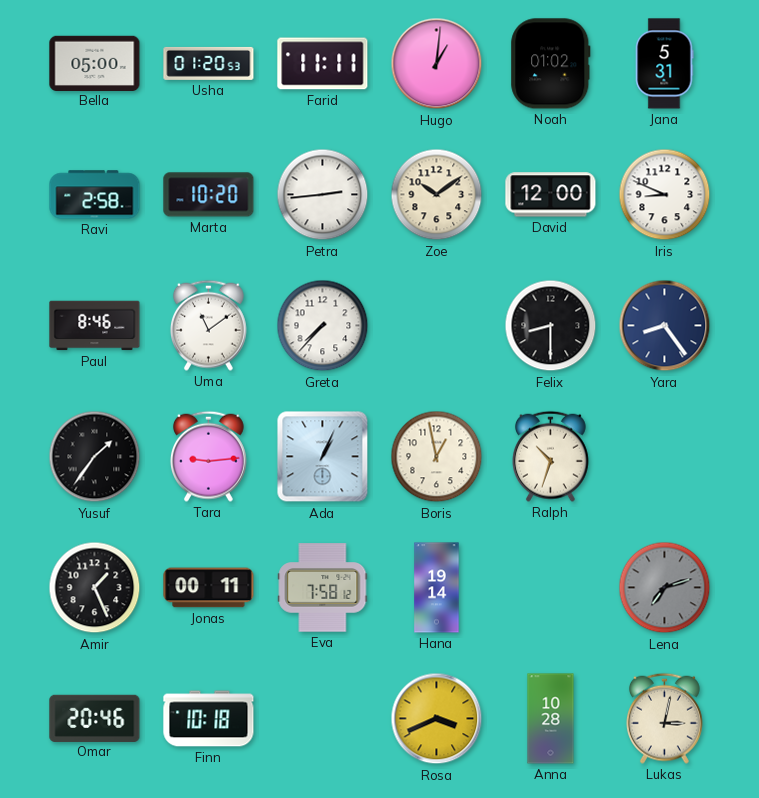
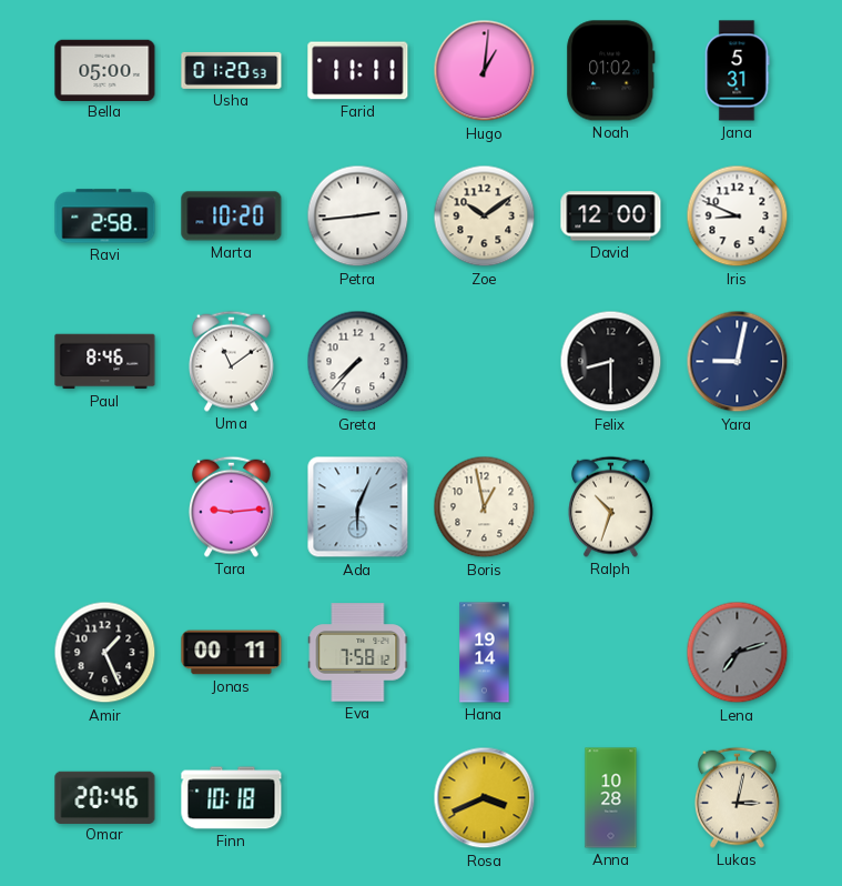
Yara: 8:24 -> 9:02 (738, 362)
Yusuf: 1:36 -> none (95, 457)
Ada: 1:04 -> 6:04 (358, 507)
